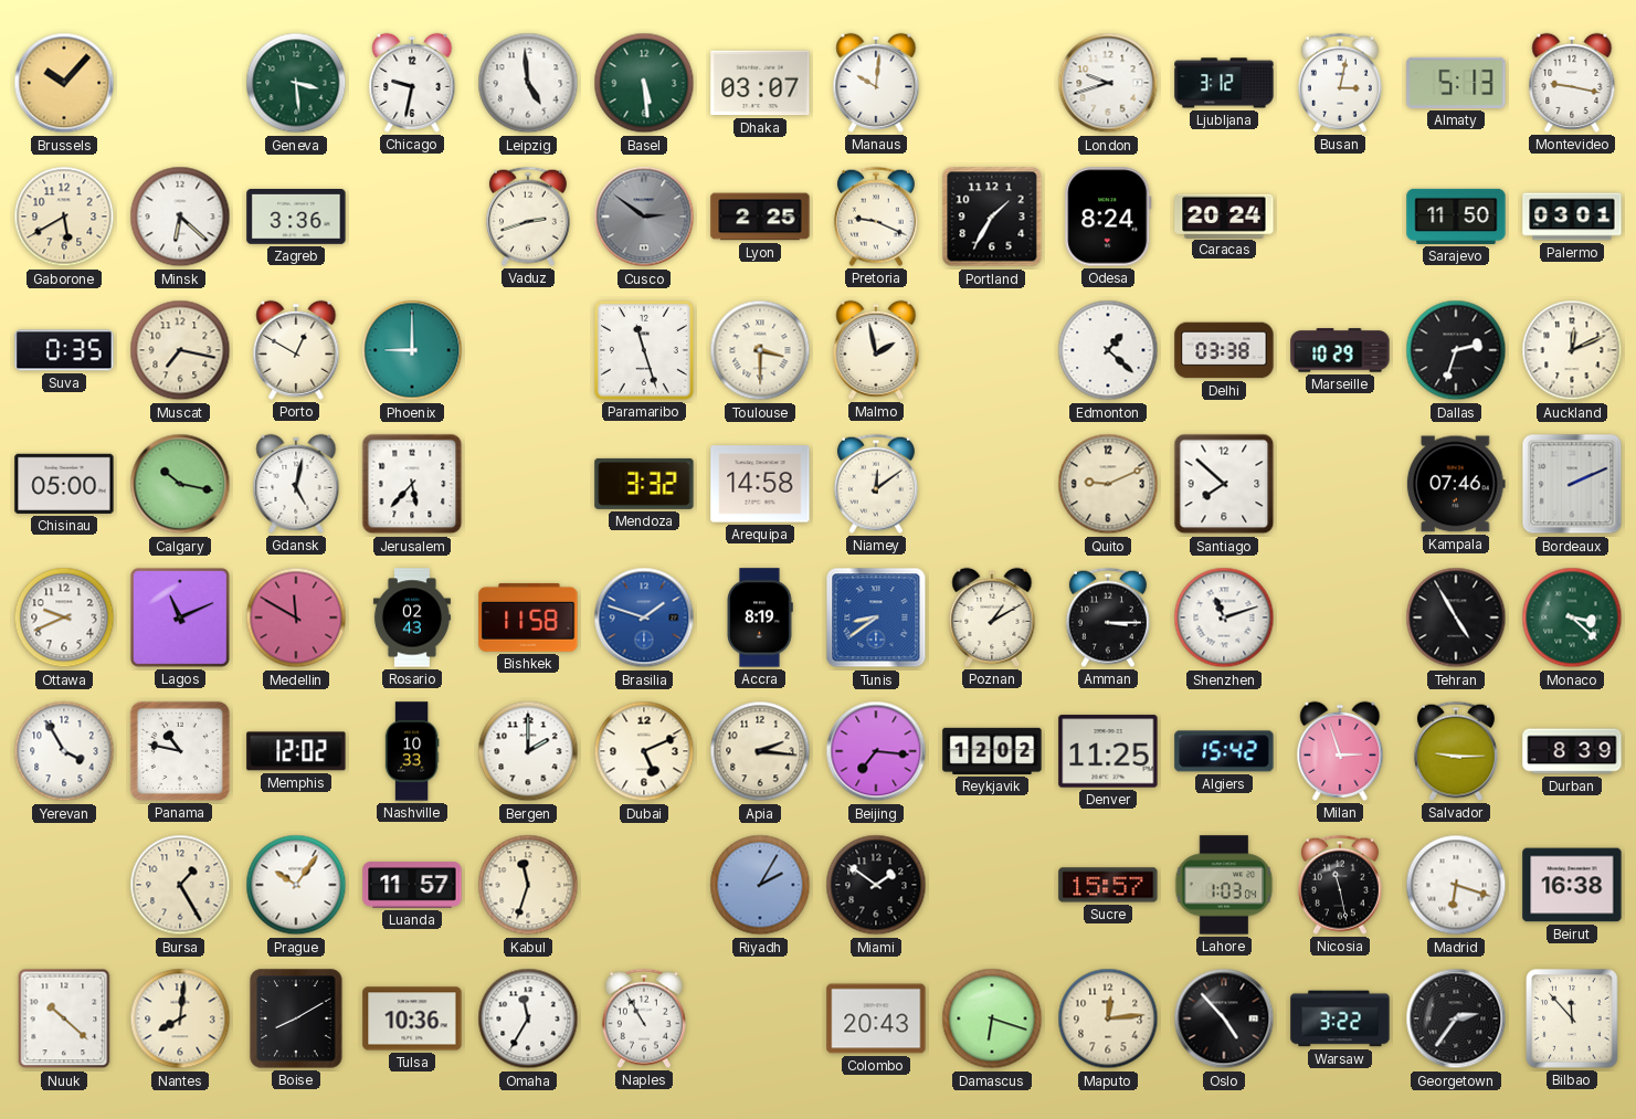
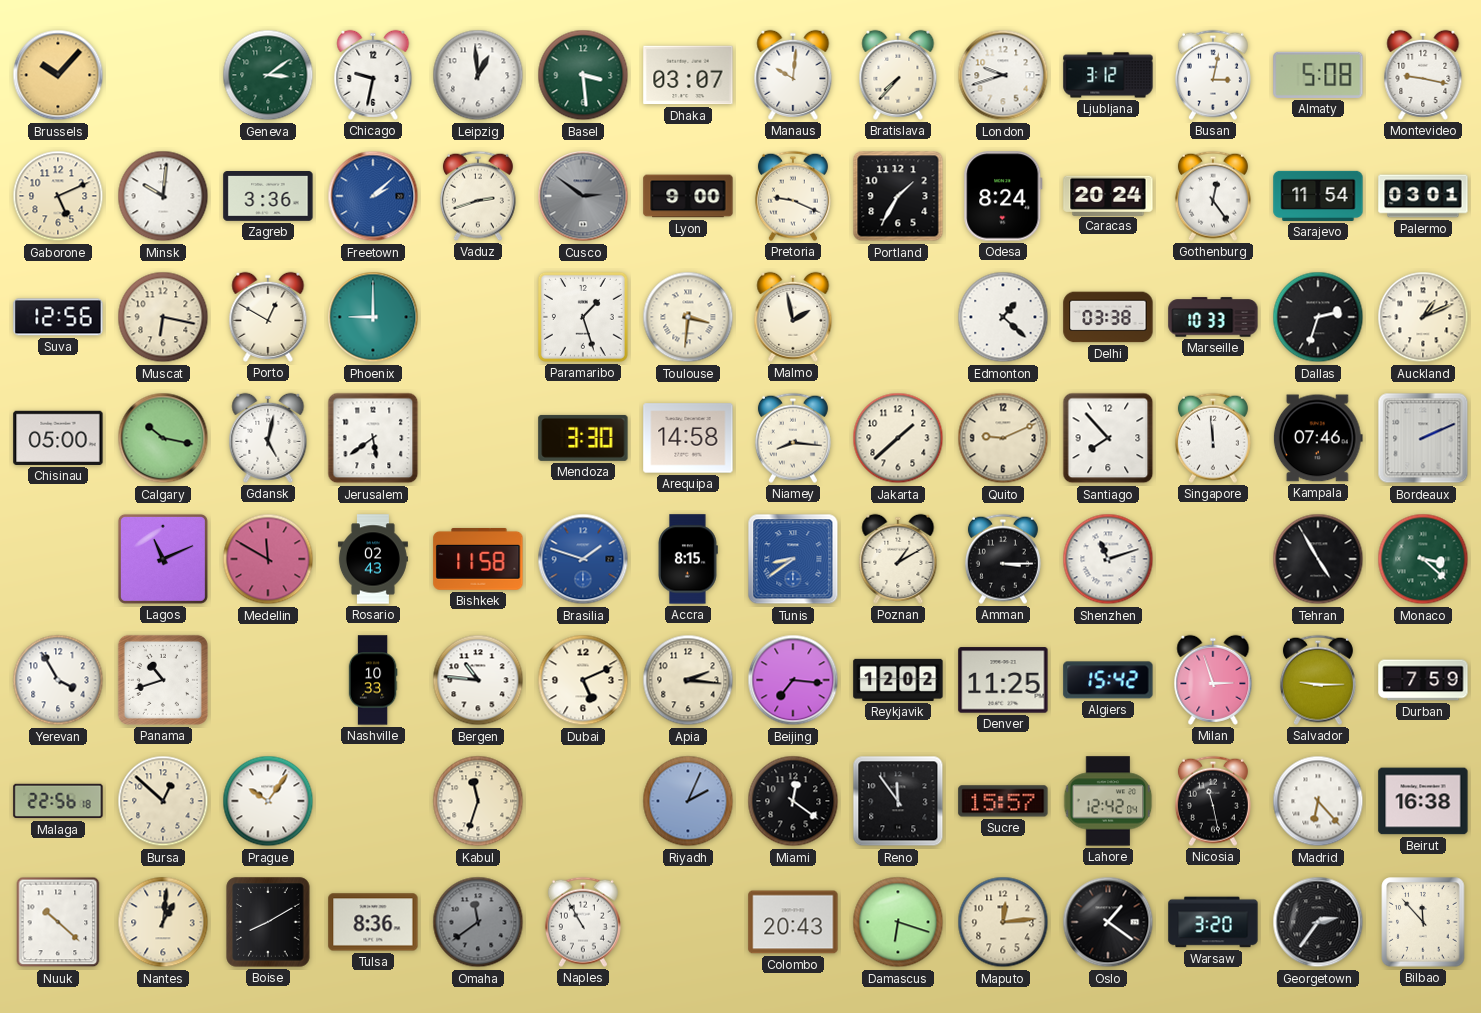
Geneva: 3:29 -> 3:09 (268, 75)
Leipzig: 4:59 -> 12:59 (478, 75)
Basel: 5:29 -> 3:29 (583, 75)
Bratislava: none -> 7:37 (898, 75)
Almaty: 5:13 -> 5:08 (1318, 75)
Gaborone: 5:40 -> 5:11 (58, 196)
Minsk: 6:22 -> 10:01 (163, 196)
Freetown: none -> 2:08 (373, 196)
Lyon: 2:25 -> 9:00 (688, 196)
Gothenburg: none -> 12:24 (1213, 196)
Sarajevo: 11:50 -> 11:54 (1318, 196)
Suva: 0:35 -> 12:56 (58, 317)
Muscat: 7:17 -> 6:17 (163, 317)
Paramaribo: 11:27 -> 1:27 (583, 317)
Toulouse: 3:30 -> 3:31 (688, 317)
Marseille: 10:29 -> 10:33 (1213, 317)
Auckland: 12:11 -> 1:11 (1423, 317)
Jerusalem: 5:37 -> 5:39 (373, 438)
Mendoza: 3:32 -> 3:30 (583, 438)
Niamey: 12:09 -> 8:16 (793, 438)
Jakarta: none -> 1:38 (898, 438)
Santiago: 7:52 -> 7:53 (1108, 438)
Singapore: none -> 11:59 (1213, 438)
Ottawa: 9:41 -> none (64, 617)
Accra: 8:19 -> 8:15 (688, 559)
Panama: 10:47 -> 10:42 (163, 680)
Memphis: 12:02 -> none (296, 751)
Bergen: 2:00 -> 10:46 (478, 680)
Durban: 8:39 -> 7:59 (1423, 680)
Malaga: none -> 22:56 (58, 801)
Bursa: 1:25 -> 12:52 (163, 801)
Luanda: 11:57 -> none (412, 885)
Riyadh: 2:05 -> 2:04 (688, 801)
Miami: 1:51 -> 12:21 (793, 801)
Reno: none -> 11:54 (898, 801)
Lahore: 1:03 -> 12:42 (1108, 801)
Madrid: 6:18 -> 6:23 (1318, 801)
Nantes: 8:01 -> 1:01 (163, 922)
Tulsa: 10:36 -> 8:36 (373, 922)
Omaha: 11:35 -> 11:39 (478, 922)
Omaha dial: white -> grey (478, 922)
Oslo: 4:53 -> 1:21 (1108, 922)
Warsaw: 3:22 -> 3:20 (1213, 922)
